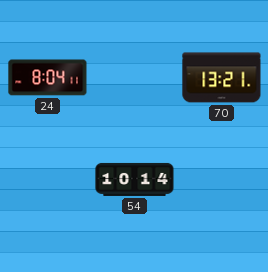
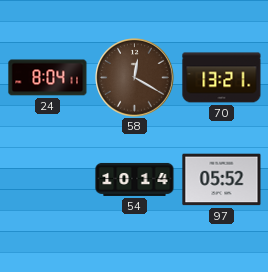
58: none -> 12:20 (135, 78)
97: none -> 05:52 (222, 180)
